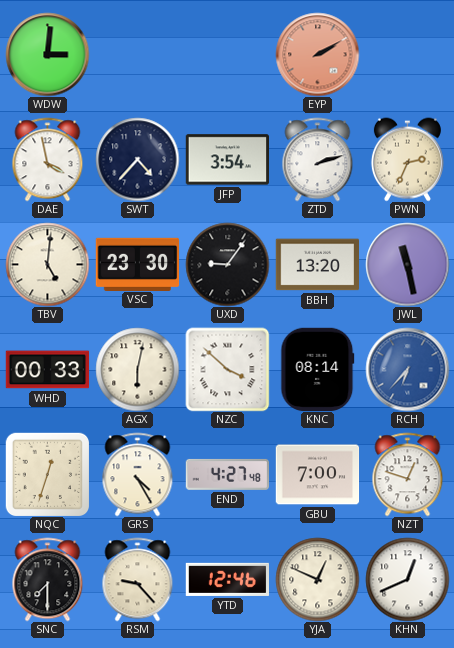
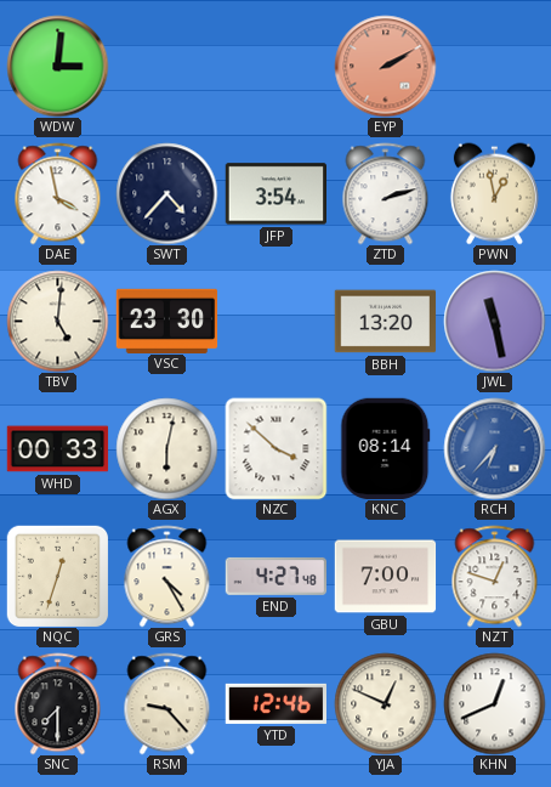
PWN: 2:34 -> 12:58 (494, 193)
UXD: 9:06 -> none (227, 264)
